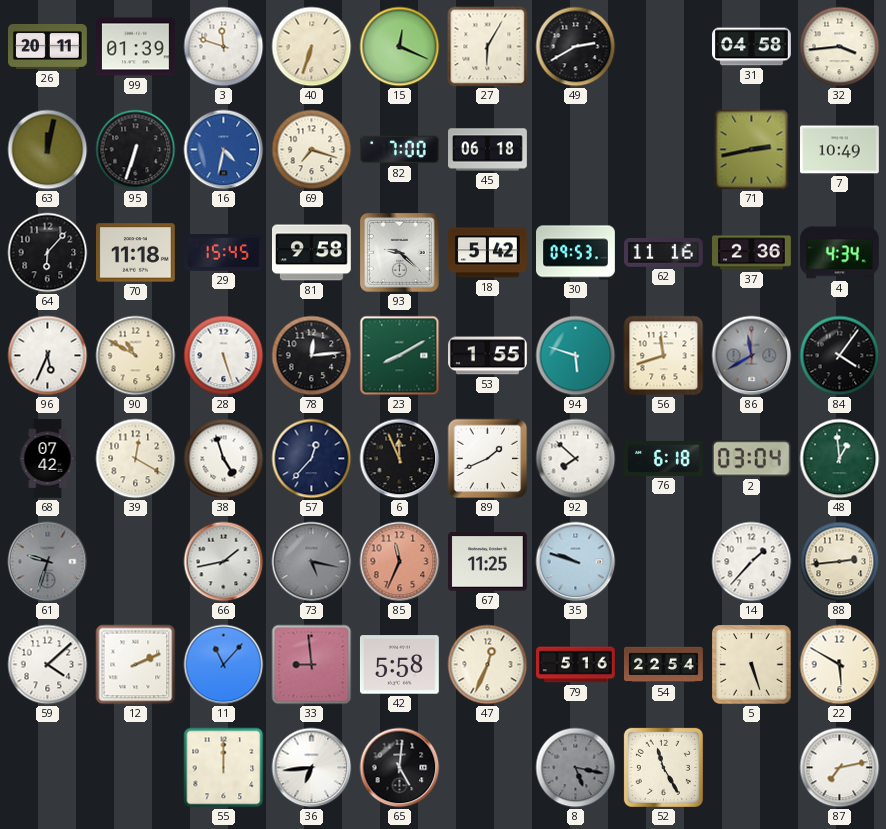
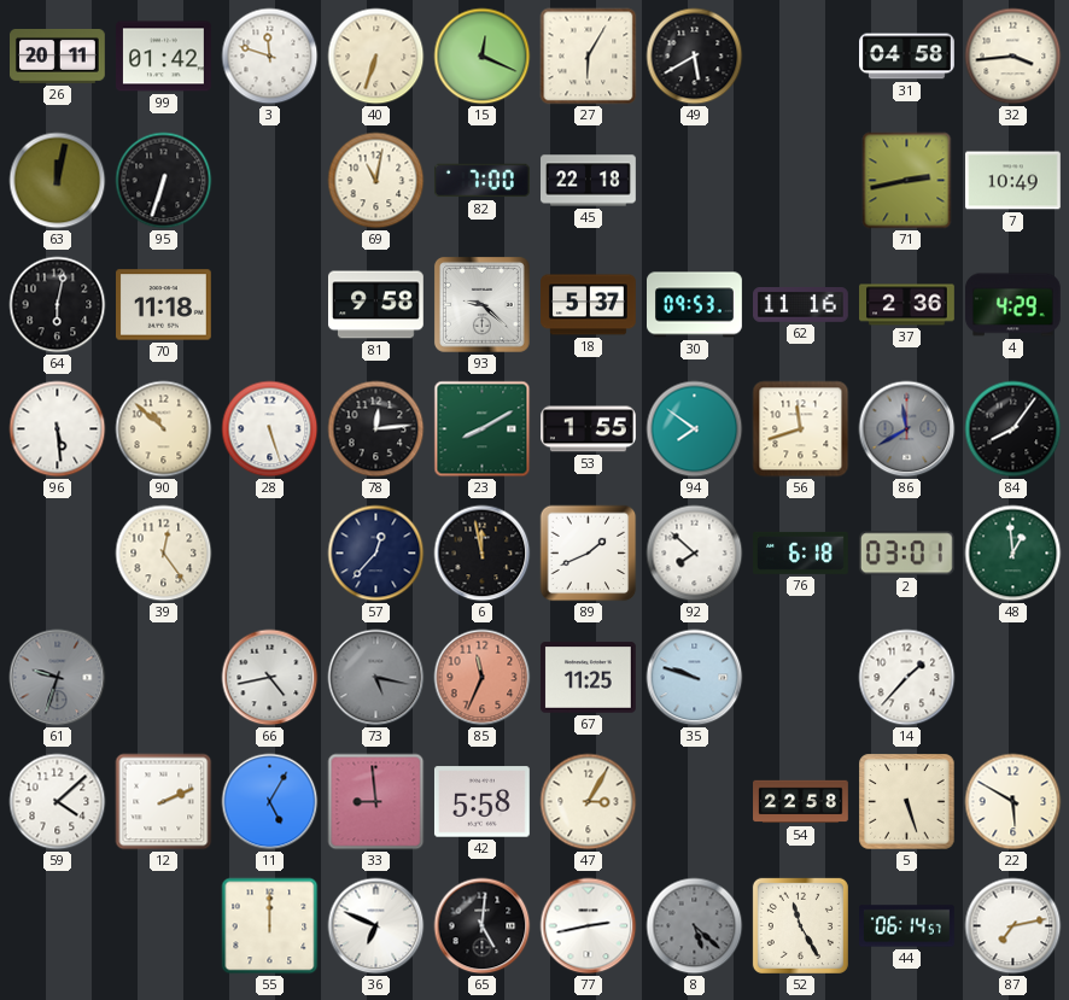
99: 01:39 -> 01:42 (164, 57)
49: 2:40 -> 5:40 (695, 57)
16: 4:32 -> none (224, 150)
69: 7:18 -> 11:02 (376, 181)
45: 06:18 -> 22:18 (589, 181)
64: 6:07 -> 6:02 (58, 305)
29: 15:45 -> none (224, 253)
18: 5:42 -> 5:37 (589, 305)
4: 4:34 -> 4:29 (1013, 305)
96: 5:34 -> 5:29 (58, 429)
90: 10:50 -> 10:52 (164, 429)
94: 5:48 -> 7:51 (695, 429)
84: 4:06 -> 8:06 (1013, 429)
68: 07:42 -> none (48, 459)
39: 12:20 -> 12:24 (164, 554)
38: 4:57 -> none (224, 459)
6: 11:56 -> 11:58 (483, 554)
2: 03:04 -> 03:01 (906, 554)
66: 1:43 -> 4:43 (270, 678)
88: 2:44 -> none (840, 562)
11: 11:07 -> 5:05 (270, 802)
47: 12:34 -> 3:05 (589, 802)
79: 5:16 -> none (576, 665)
54: 22:54 -> 22:58 (801, 802)
36: 6:44 -> 6:49 (376, 926)
77: none -> 2:43 (589, 926)
8: 5:17 -> 5:22 (695, 926)
44: none -> 06:14 (907, 926)
